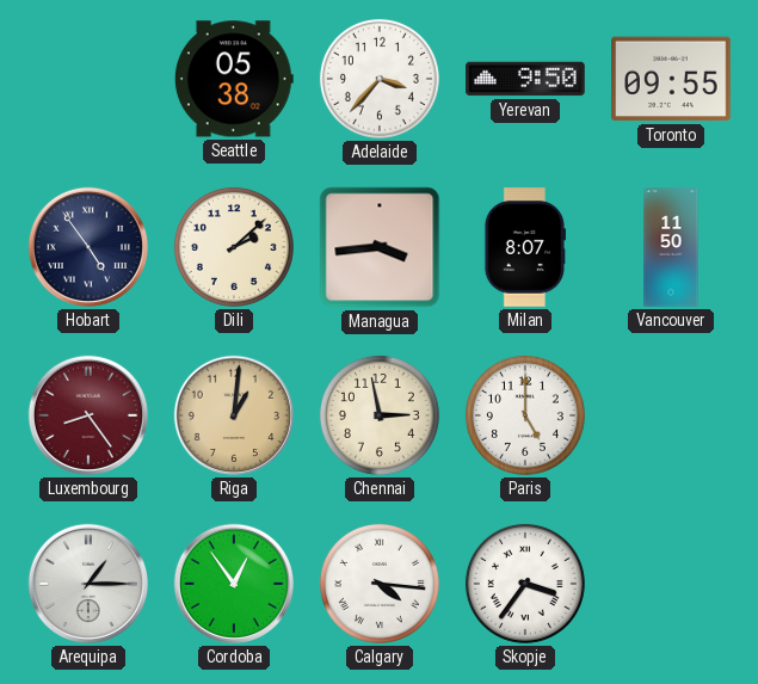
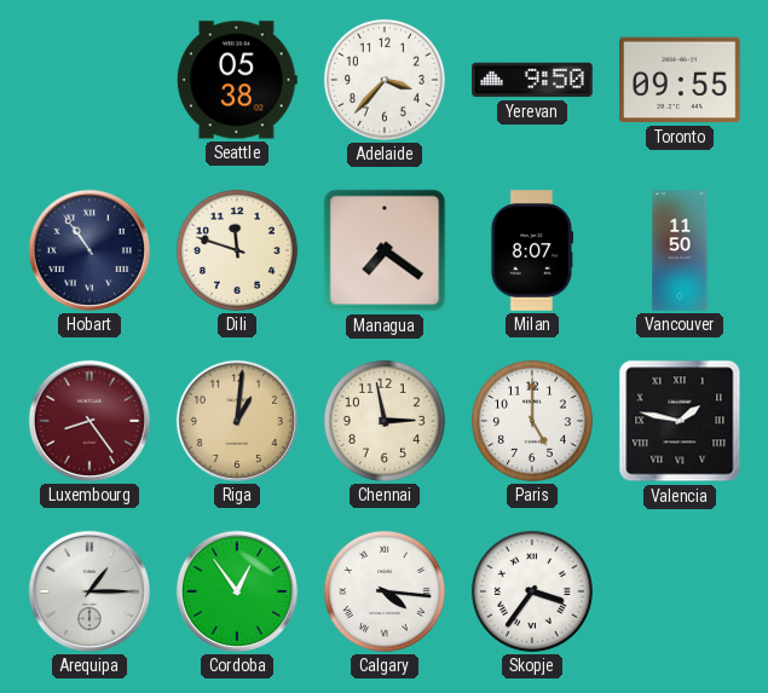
Hobart: 4:54 -> 10:54 (89, 250)
Dili: 2:08 -> 11:48 (237, 250)
Managua: 3:44 -> 7:21 (385, 250)
Valencia: none -> 1:47 (680, 421)
